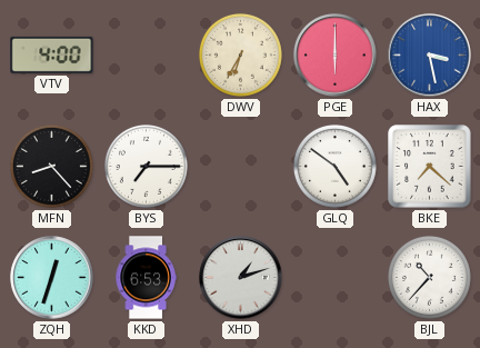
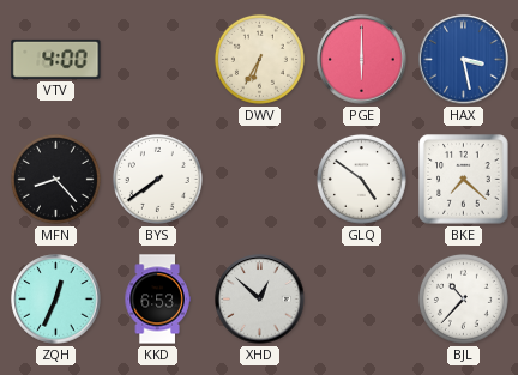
BYS: 7:15 -> 7:39 (157, 179)
ZQH: 12:33 -> 12:34 (56, 300)
XHD: 1:12 -> 12:52 (260, 300)
